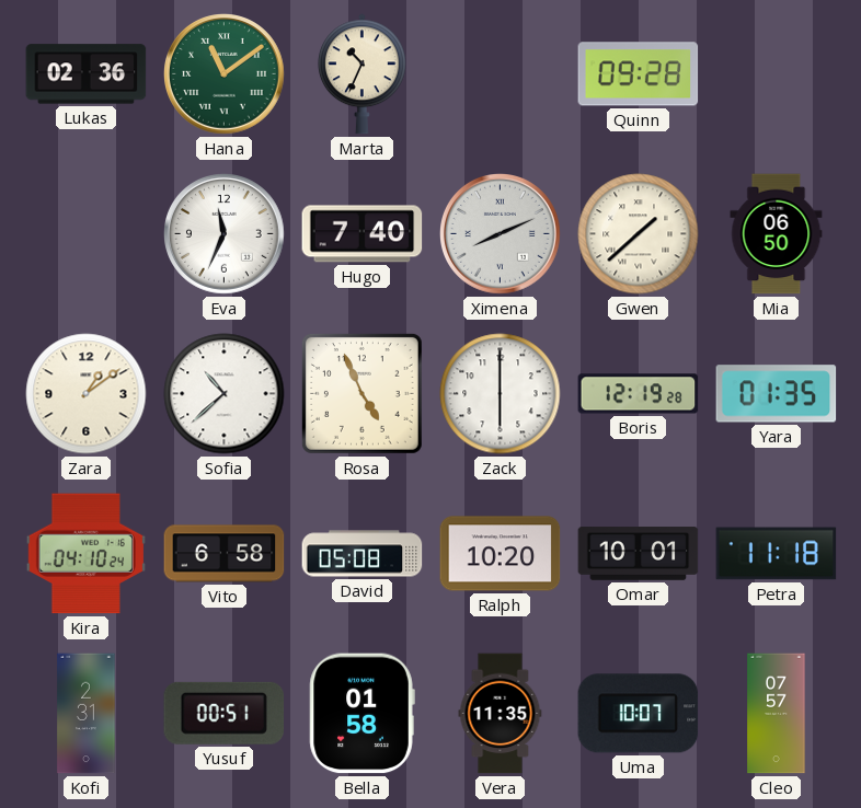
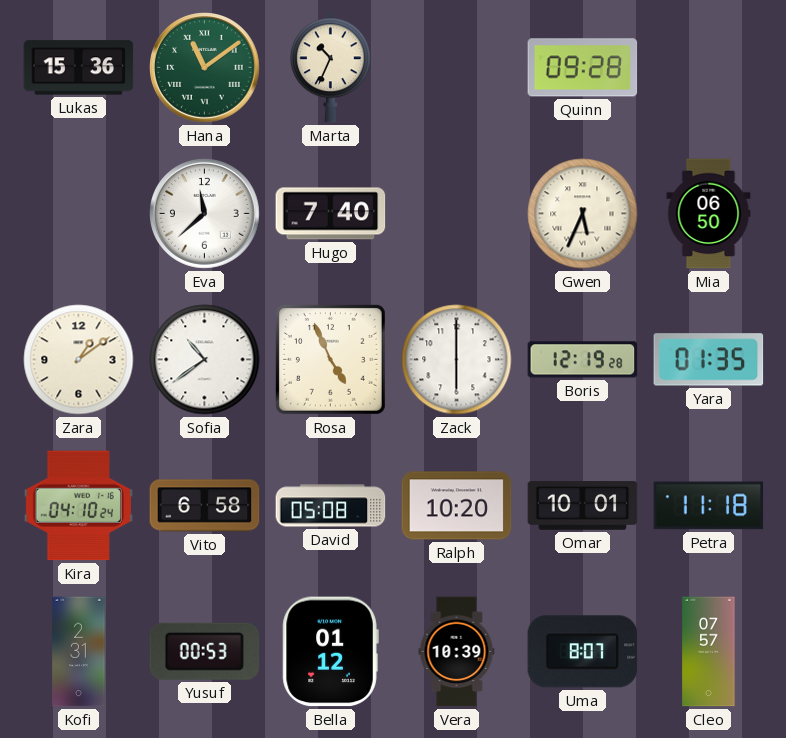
Lukas: 02:36 -> 15:36 (79, 68)
Eva: 11:34 -> 11:38 (205, 214)
Ximena: 8:11 -> none (501, 234)
Gwen: 1:38 -> 5:34 (583, 214)
Sofia: 10:38 -> 10:39 (205, 360)
Yusuf: 00:51 -> 00:53 (205, 651)
Bella: 01:58 -> 01:12 (330, 652)
Vera: 11:35 -> 10:39 (457, 652)
Uma: 10:07 -> 8:07 (583, 652)
